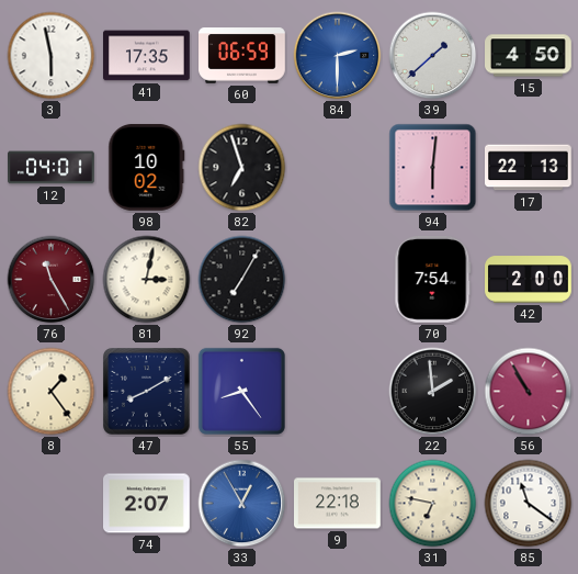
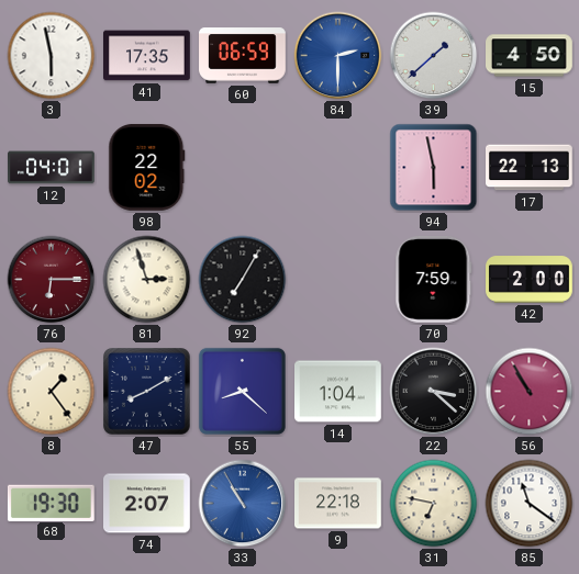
98: 10:02 -> 22:02 (147, 168)
82: 6:57 -> none (242, 168)
94: 6:01 -> 5:58 (434, 168)
76: 11:25 -> 6:15 (52, 280)
81: 3:02 -> 2:57 (147, 280)
70: 7:54 -> 7:59 (434, 280)
55: 8:24 -> 8:22 (242, 391)
14: none -> 1:04 (338, 392)
22: 1:59 -> 3:22 (434, 392)
68: none -> 19:30 (51, 503)
33: 12:55 -> 10:55 (243, 504)
